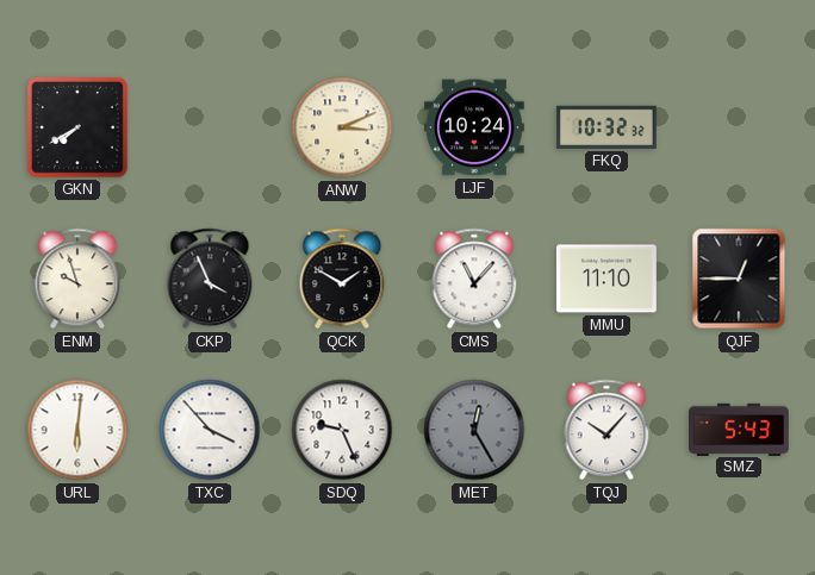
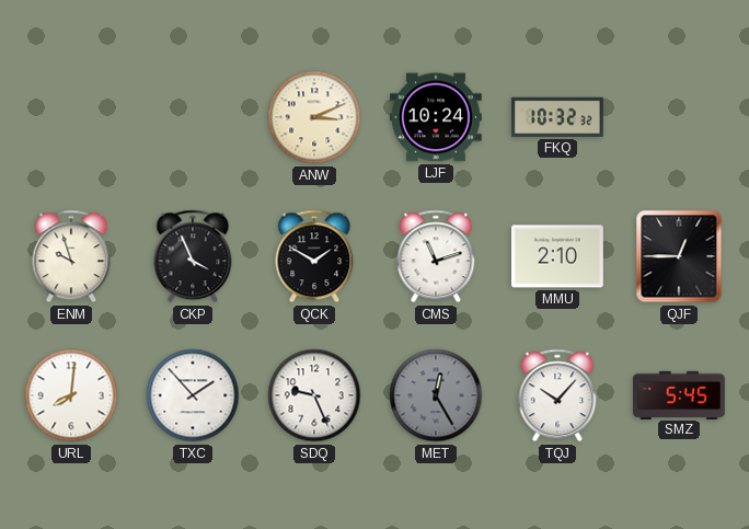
GKN: 7:40 -> none (77, 127)
CMS: 11:07 -> 11:12 (436, 256)
MMU: 11:10 -> 2:10 (557, 256)
URL: 6:01 -> 8:01 (71, 395)
TXC: 3:53 -> 1:53 (193, 395)
SMZ: 5:43 -> 5:45 (680, 394)
